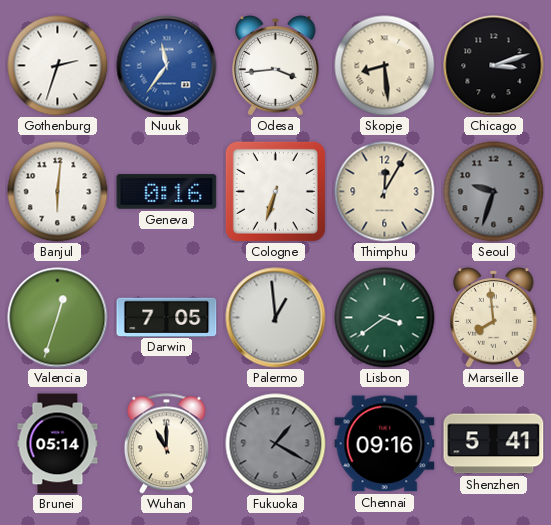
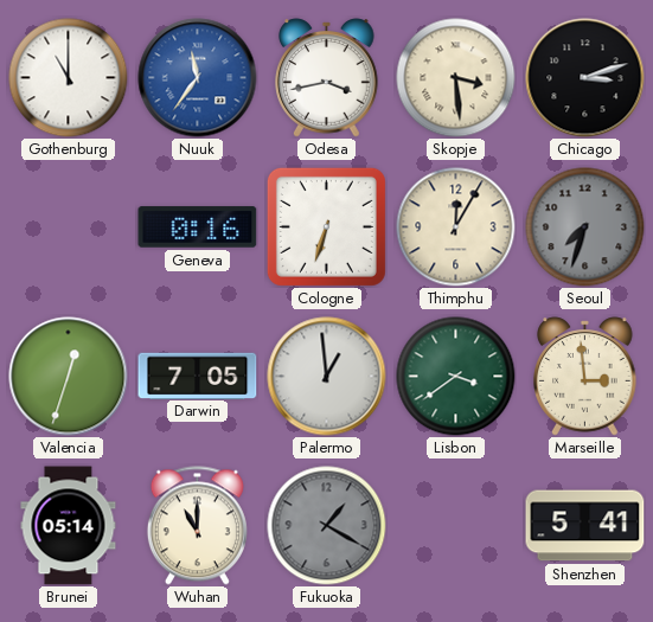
Gothenburg: 2:33 -> 11:00 (69, 78)
Odesa: 3:44 -> 3:43 (327, 78)
Skopje: 8:29 -> 3:29 (456, 78)
Banjul: 6:01 -> none (58, 192)
Seoul: 9:33 -> 7:33 (585, 227)
Marseille: 7:59 -> 2:59 (585, 377)
Chennai: 09:16 -> none (385, 444)
